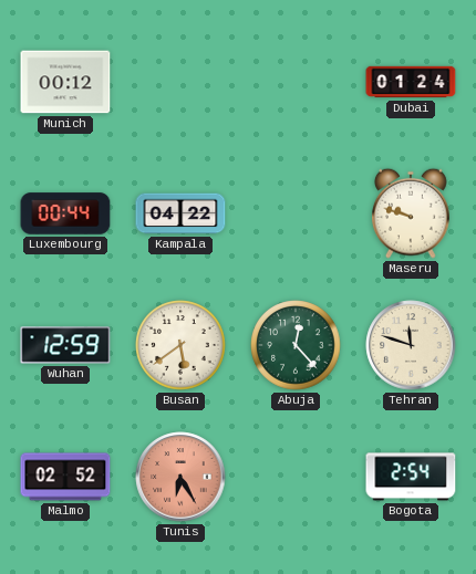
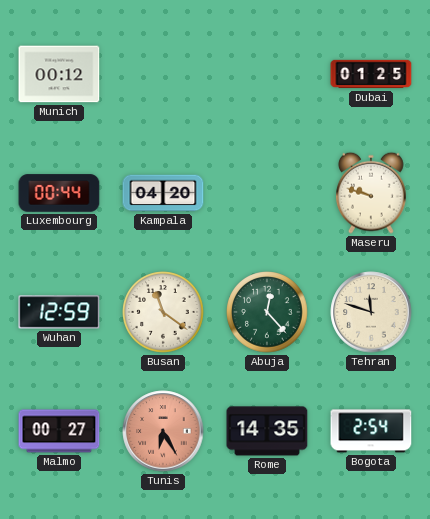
Dubai: 01:24 -> 01:25 (371, 74)
Kampala: 04:22 -> 04:20 (163, 193)
Busan: 5:39 -> 11:21 (163, 312)
Malmo: 02:52 -> 00:27 (59, 431)
Rome: none -> 14:35 (267, 431)
